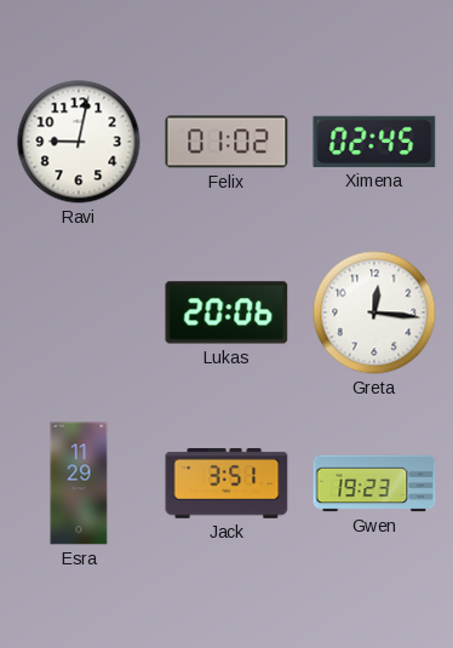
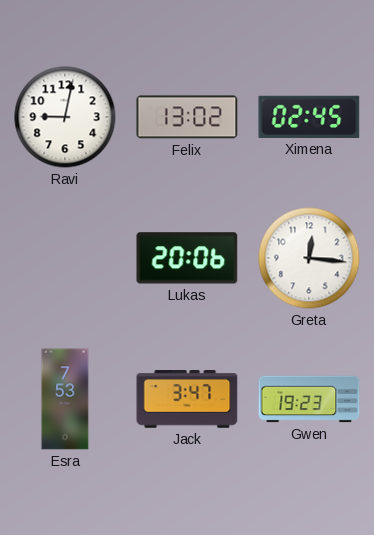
Felix: 01:02 -> 13:02 (187, 117)
Esra: 11:29 -> 7:53 (65, 399)
Jack: 3:51 -> 3:47 (187, 399)
